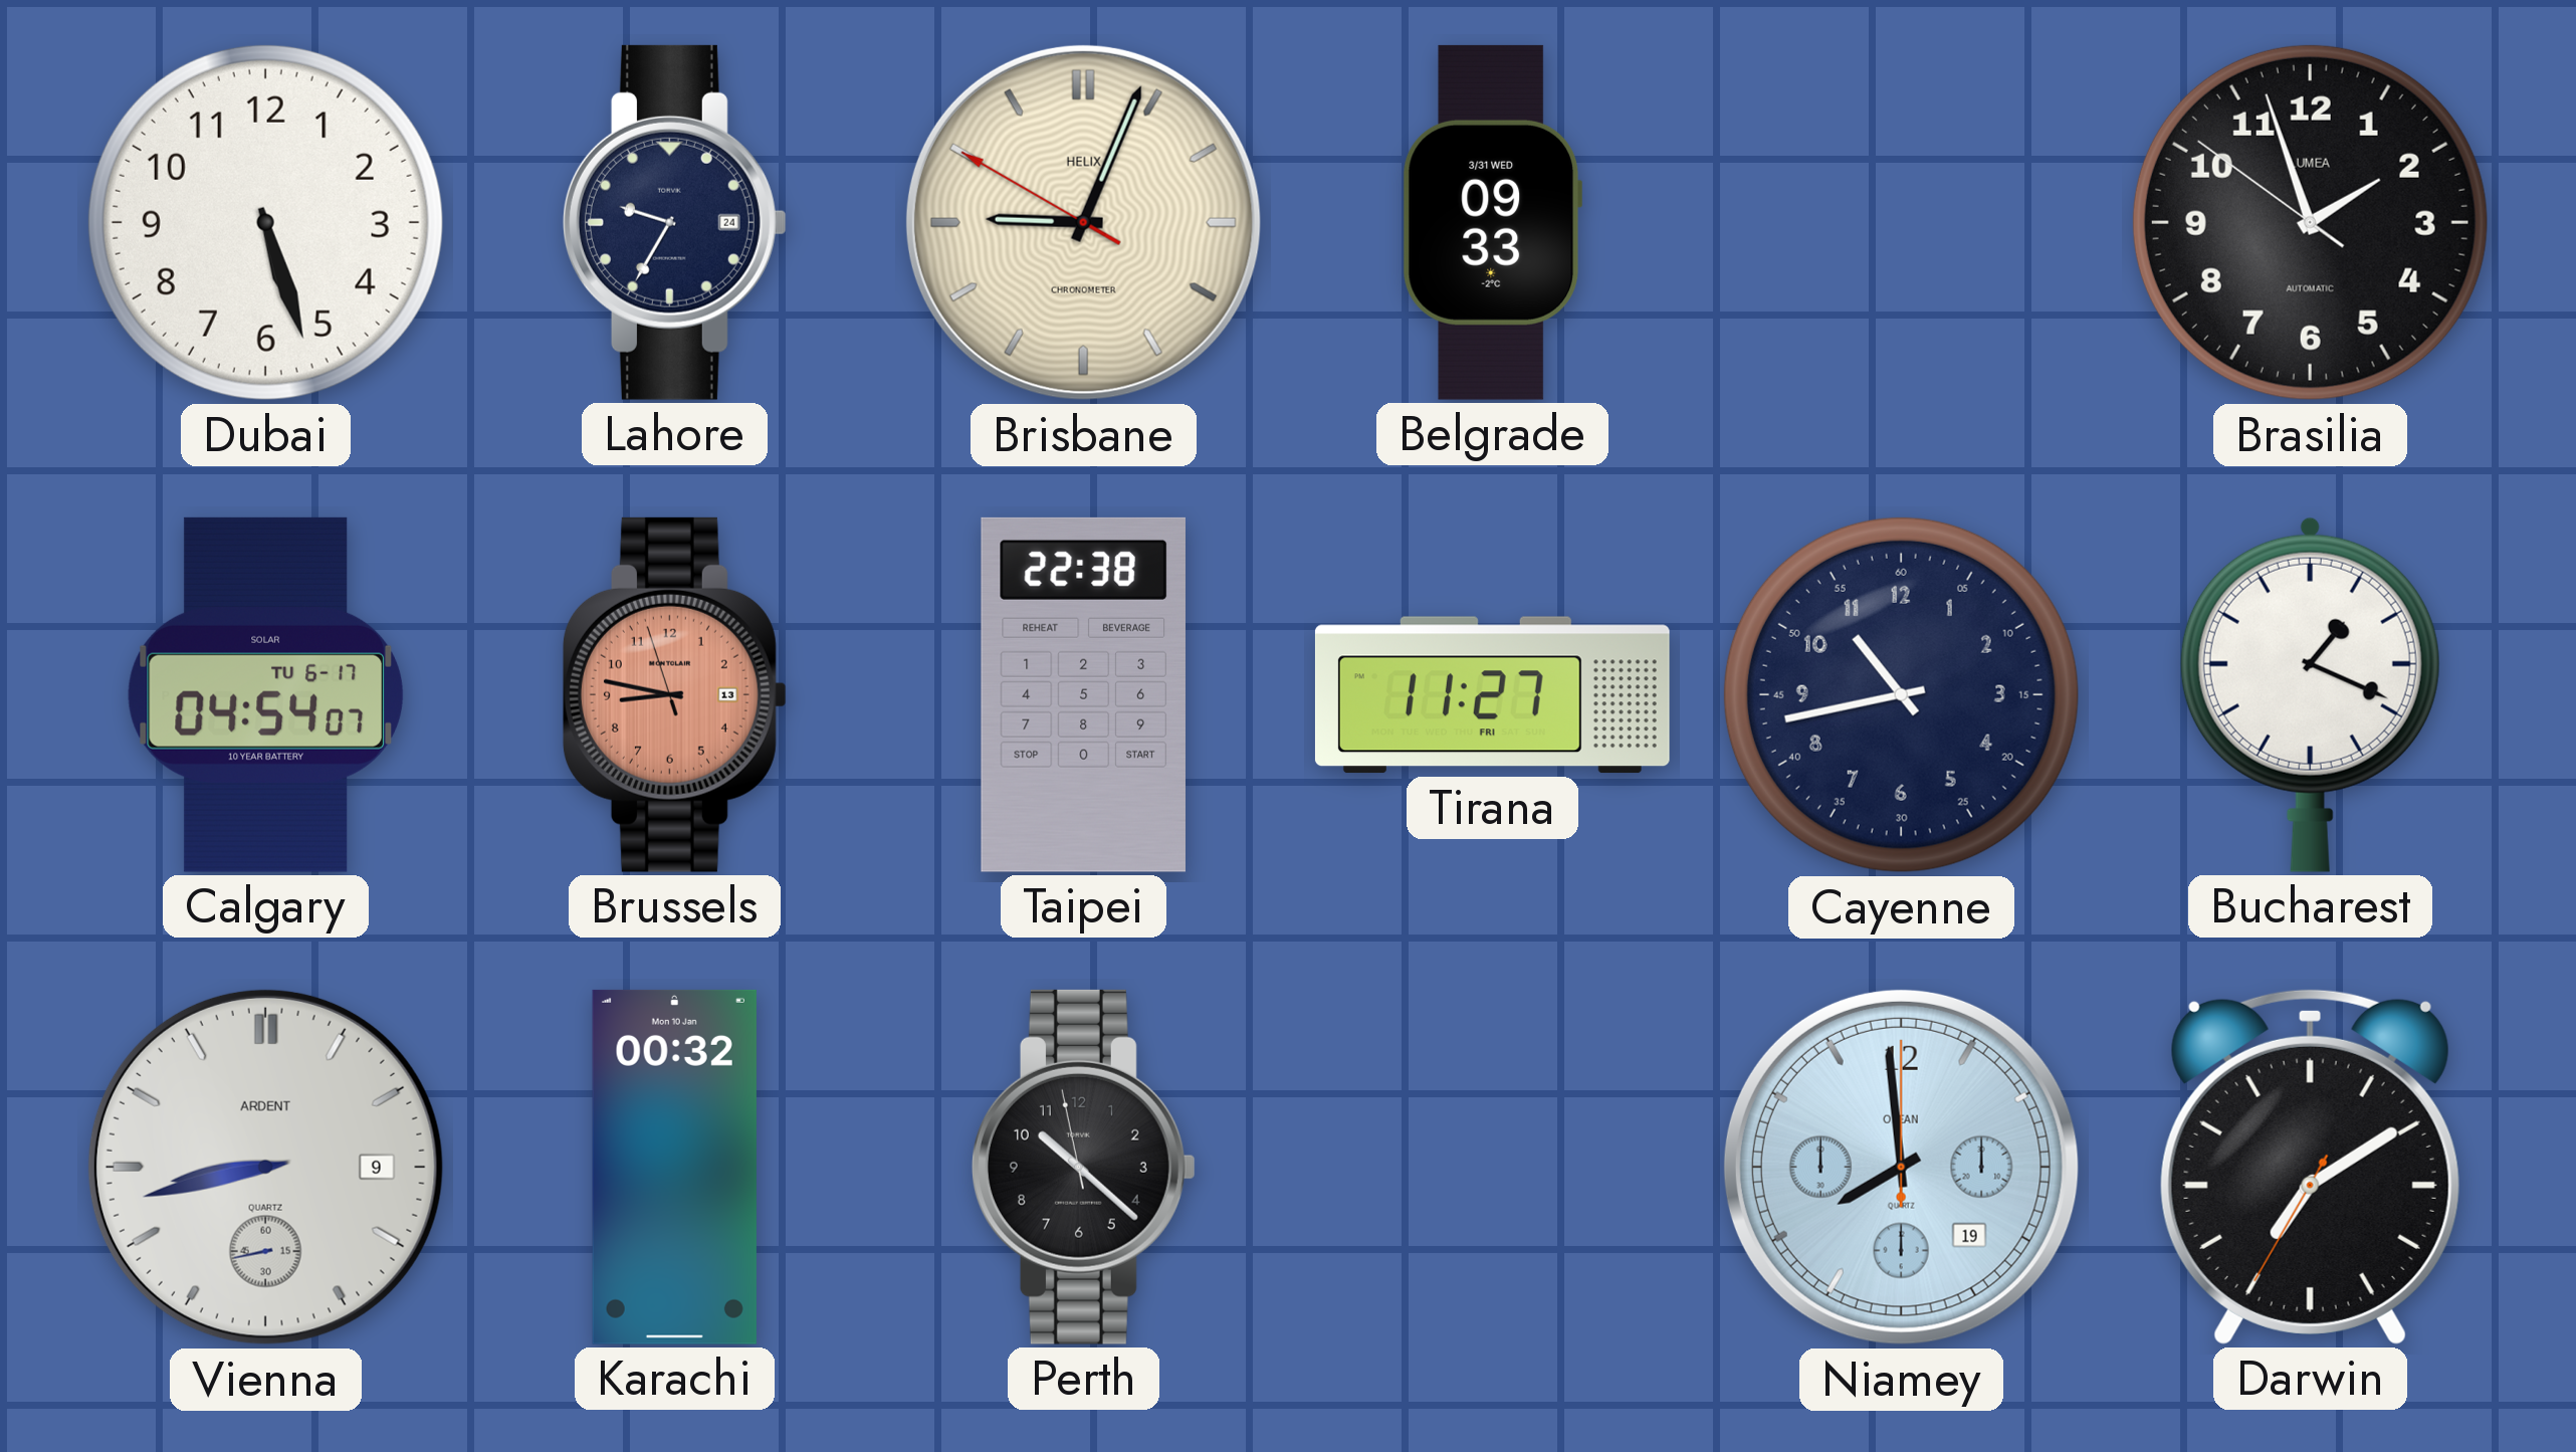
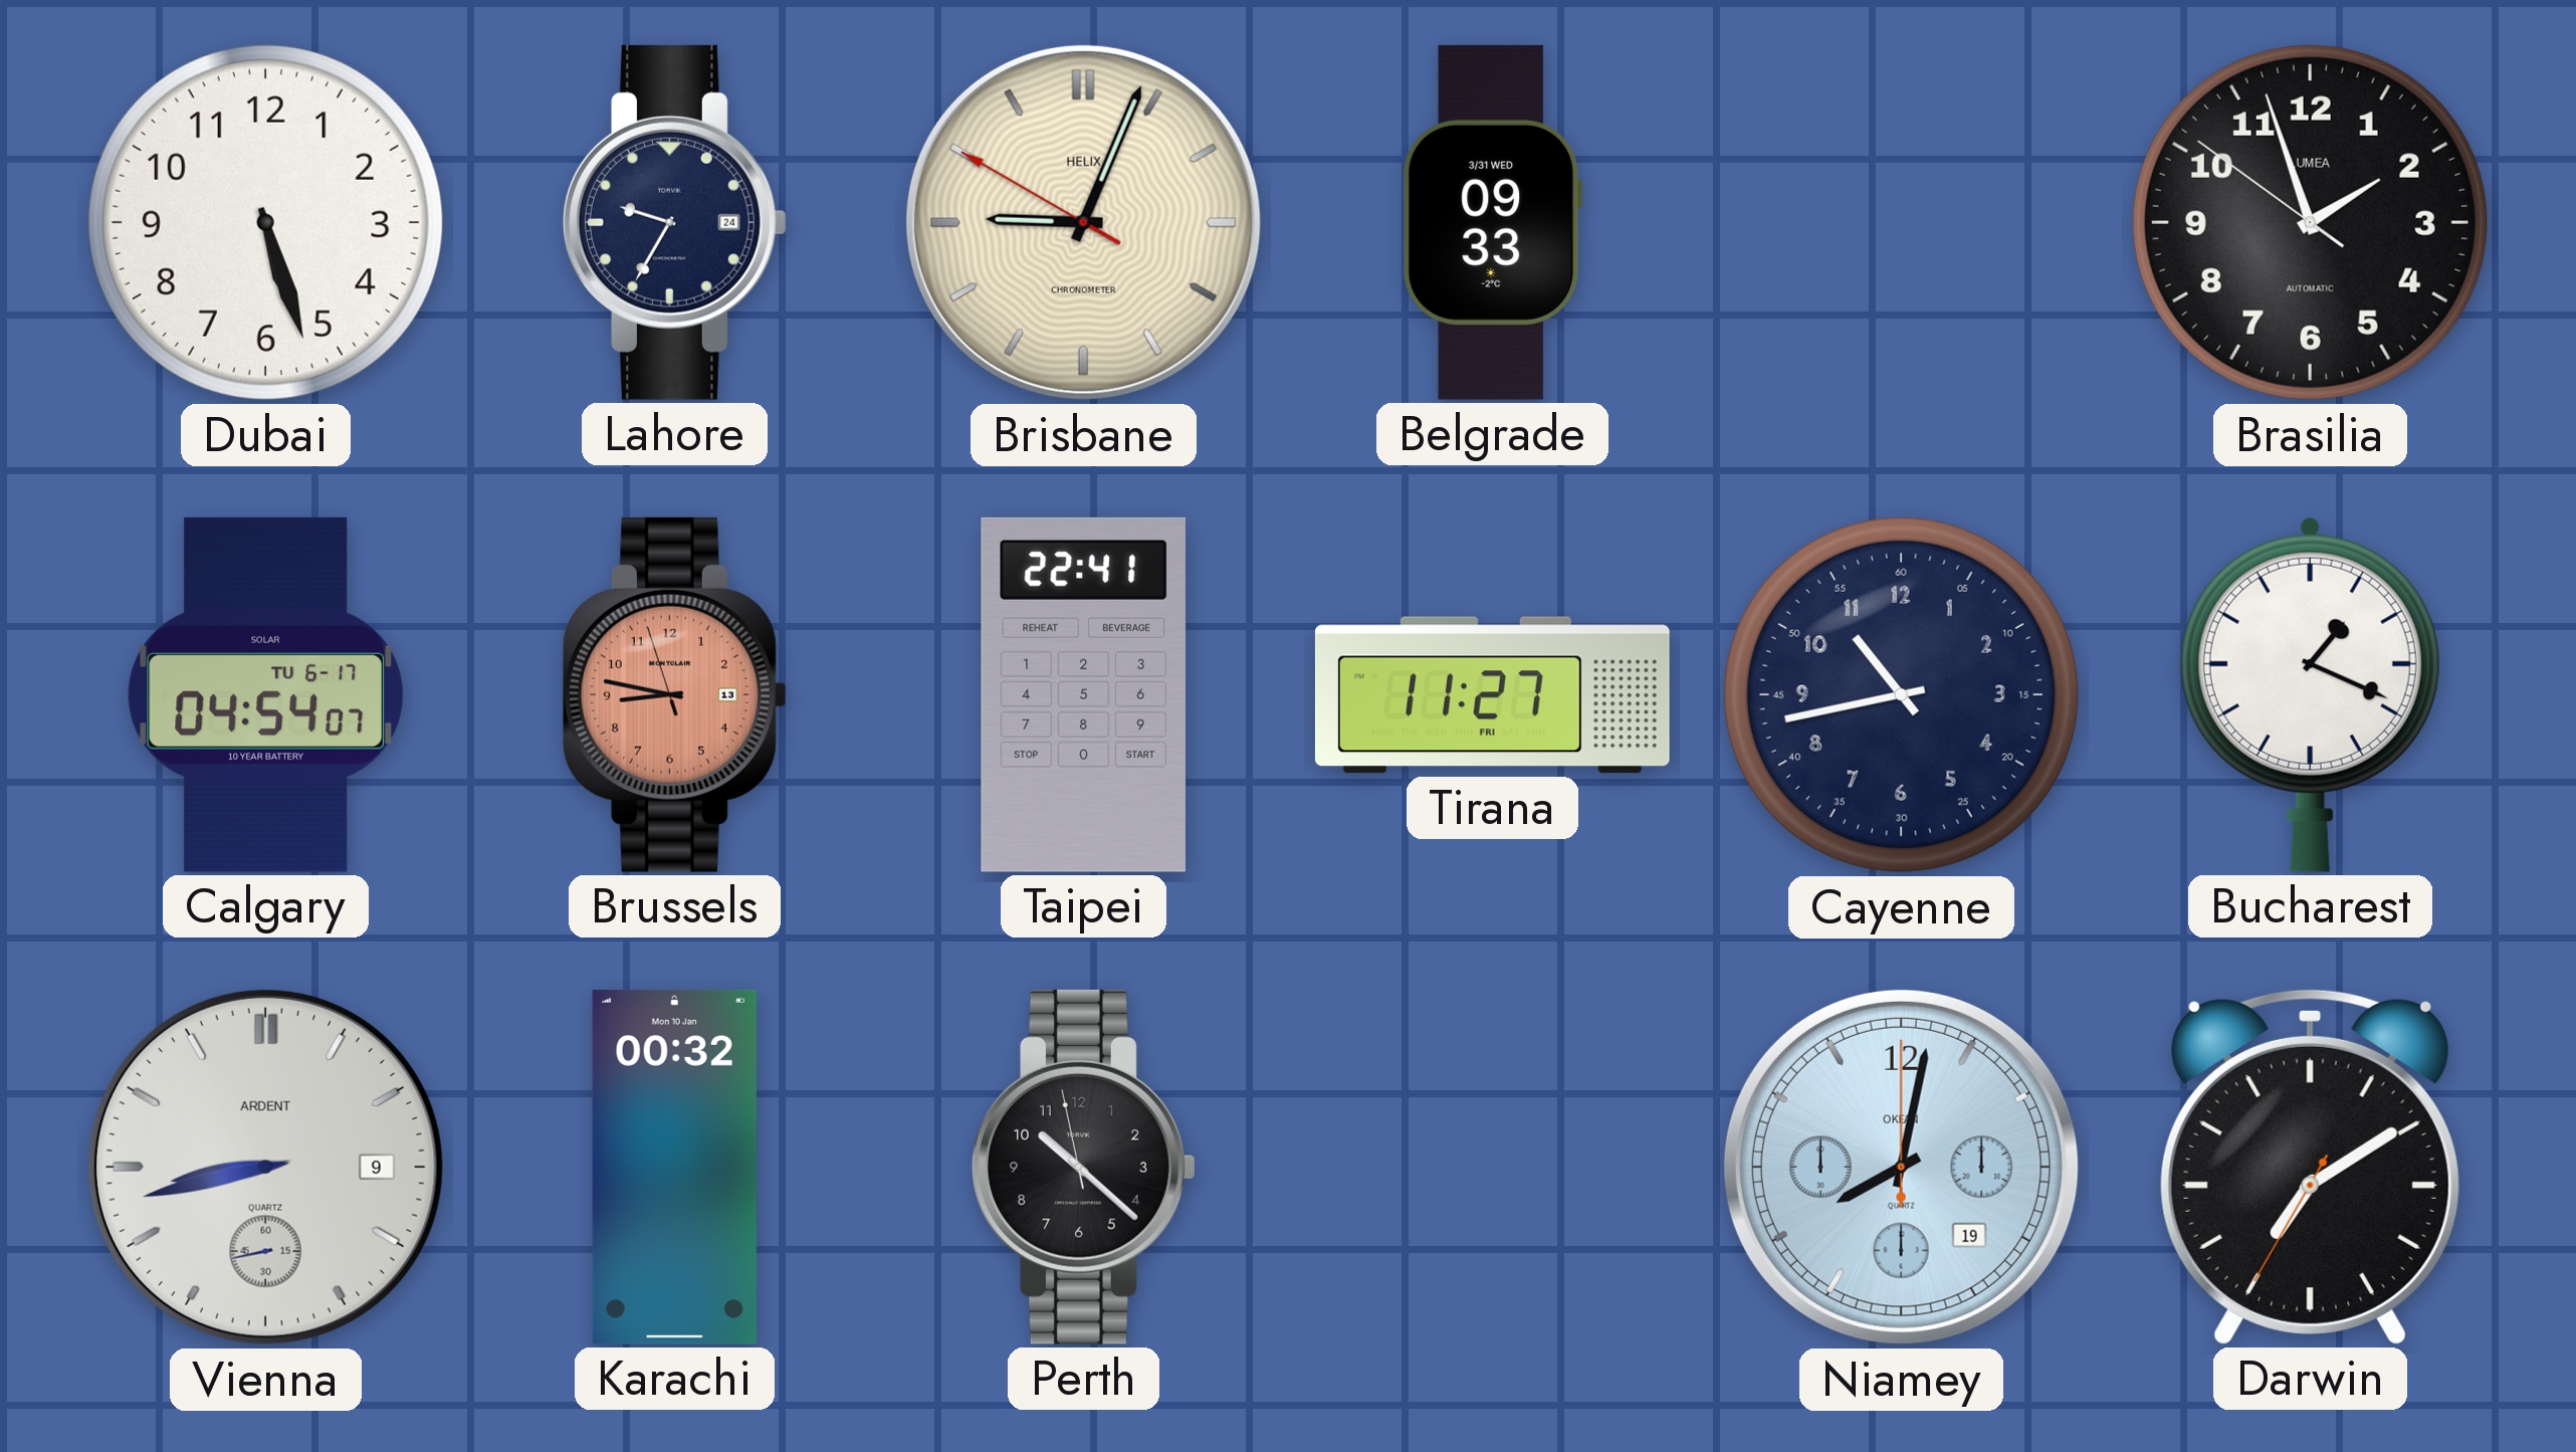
Taipei: 22:38 -> 22:41 (1083, 694)
Niamey: 7:59 -> 8:02 (1901, 1167)
